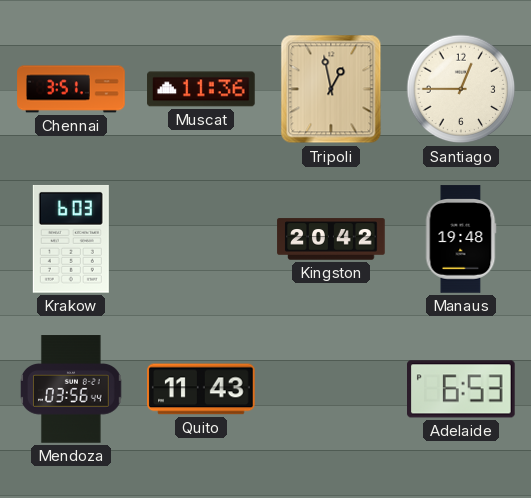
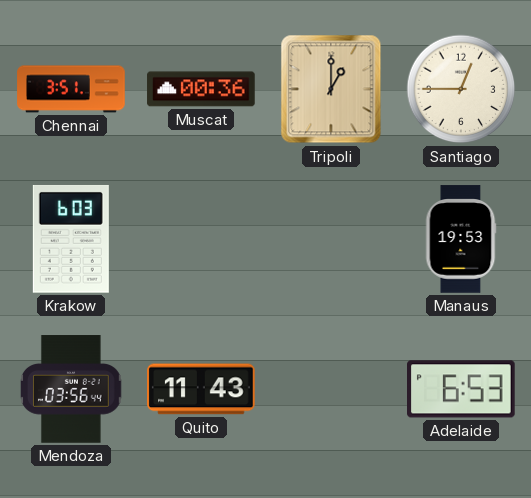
Muscat: 11:36 -> 00:36 (201, 89)
Tripoli: 12:58 -> 1:00 (331, 89)
Kingston: 20:42 -> none (331, 239)
Manaus: 19:48 -> 19:53 (461, 239)
